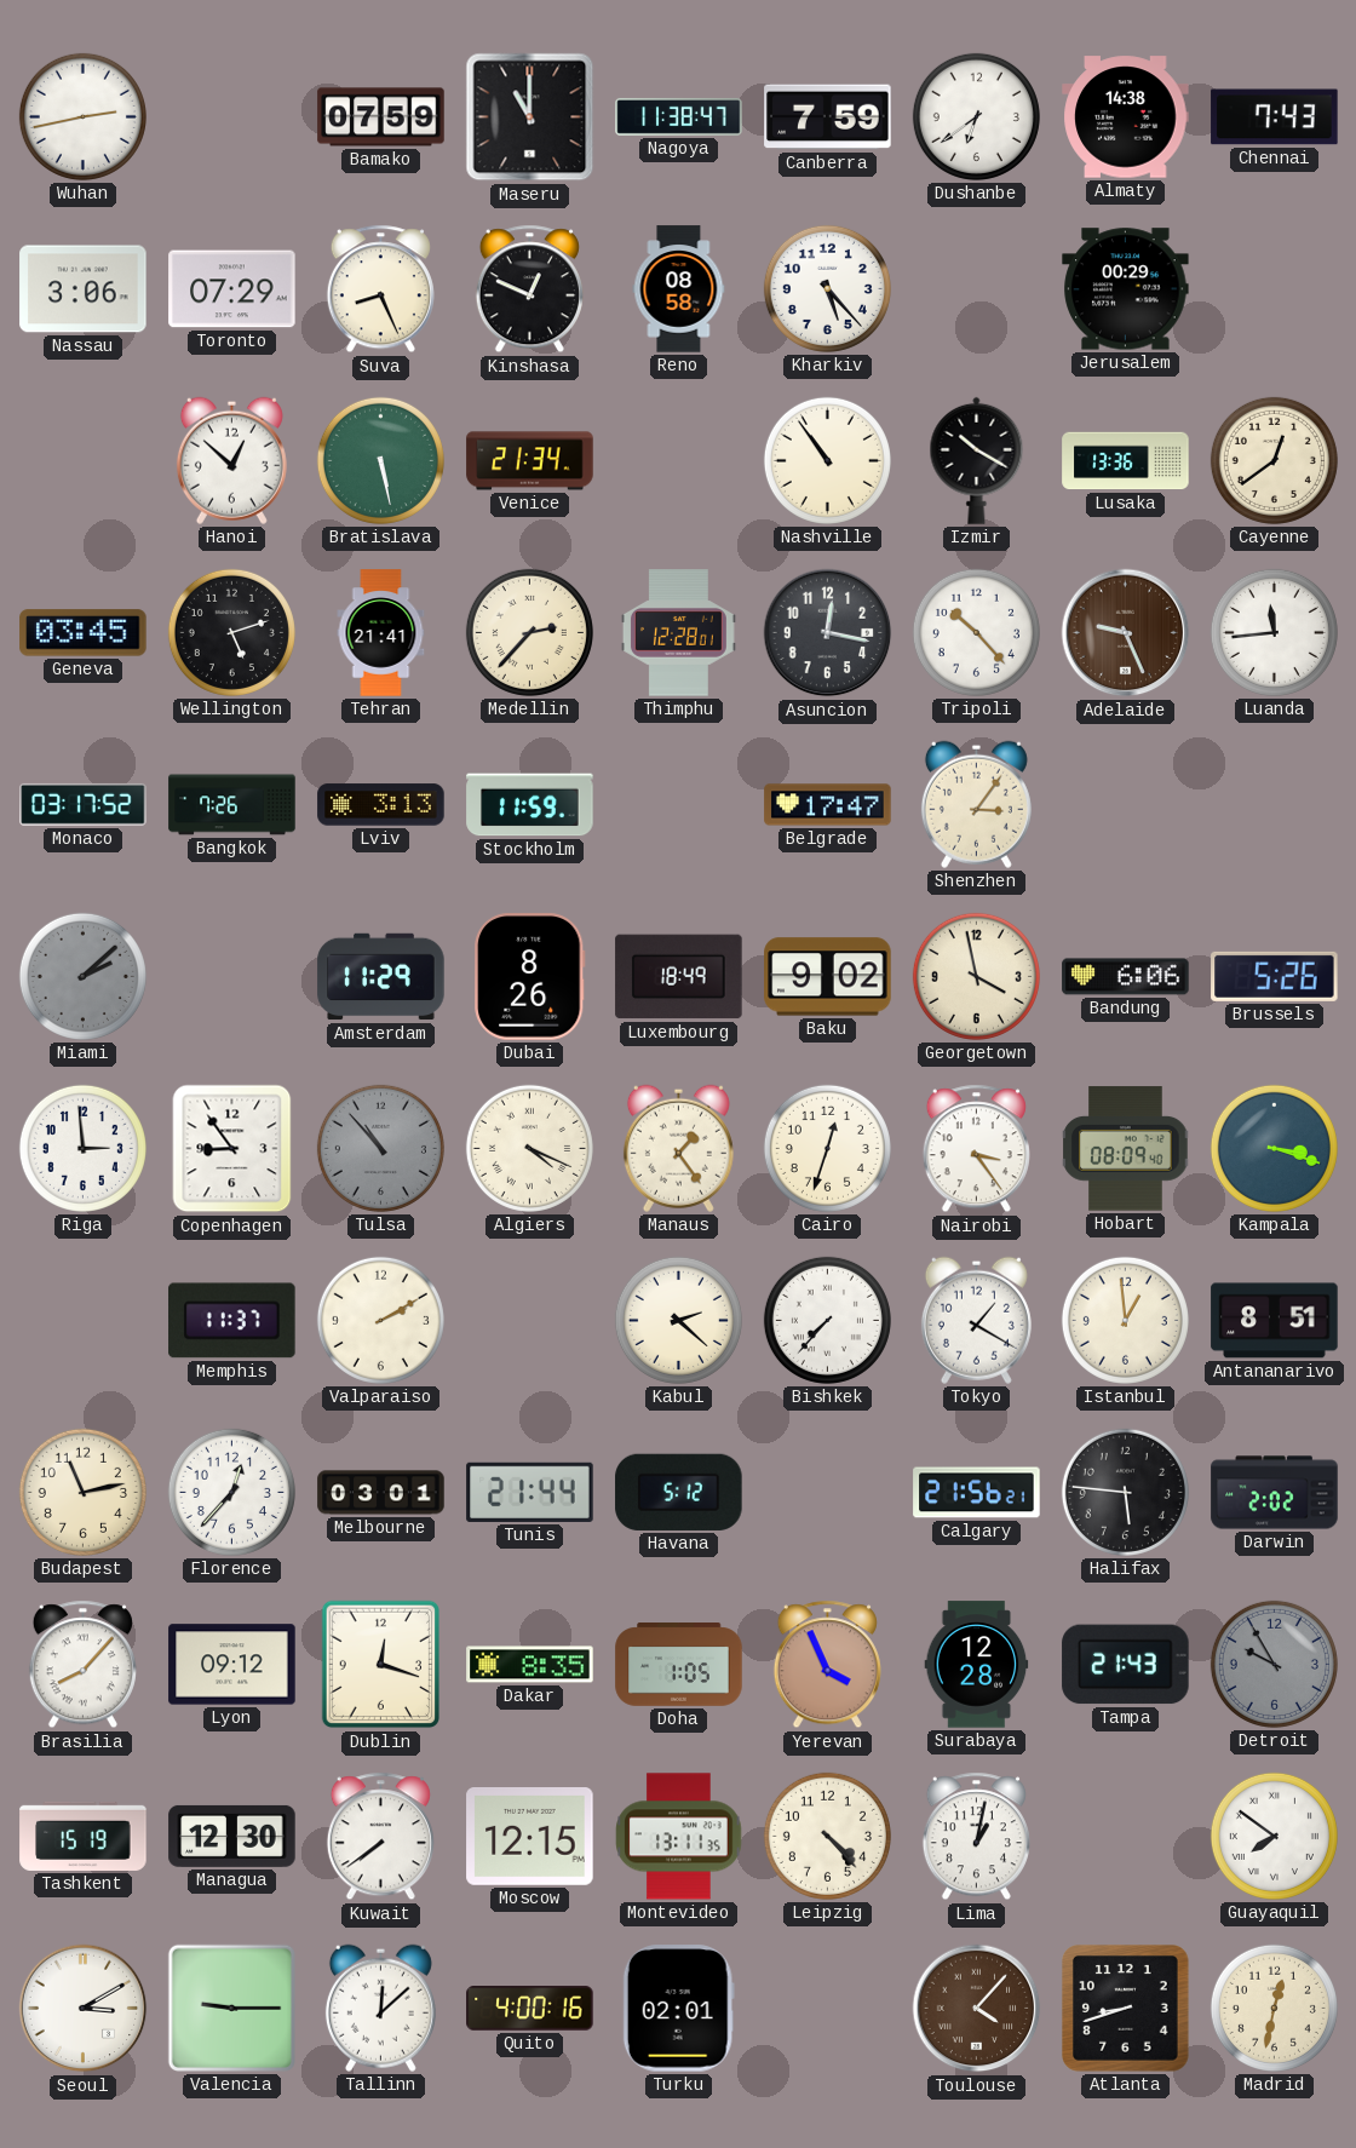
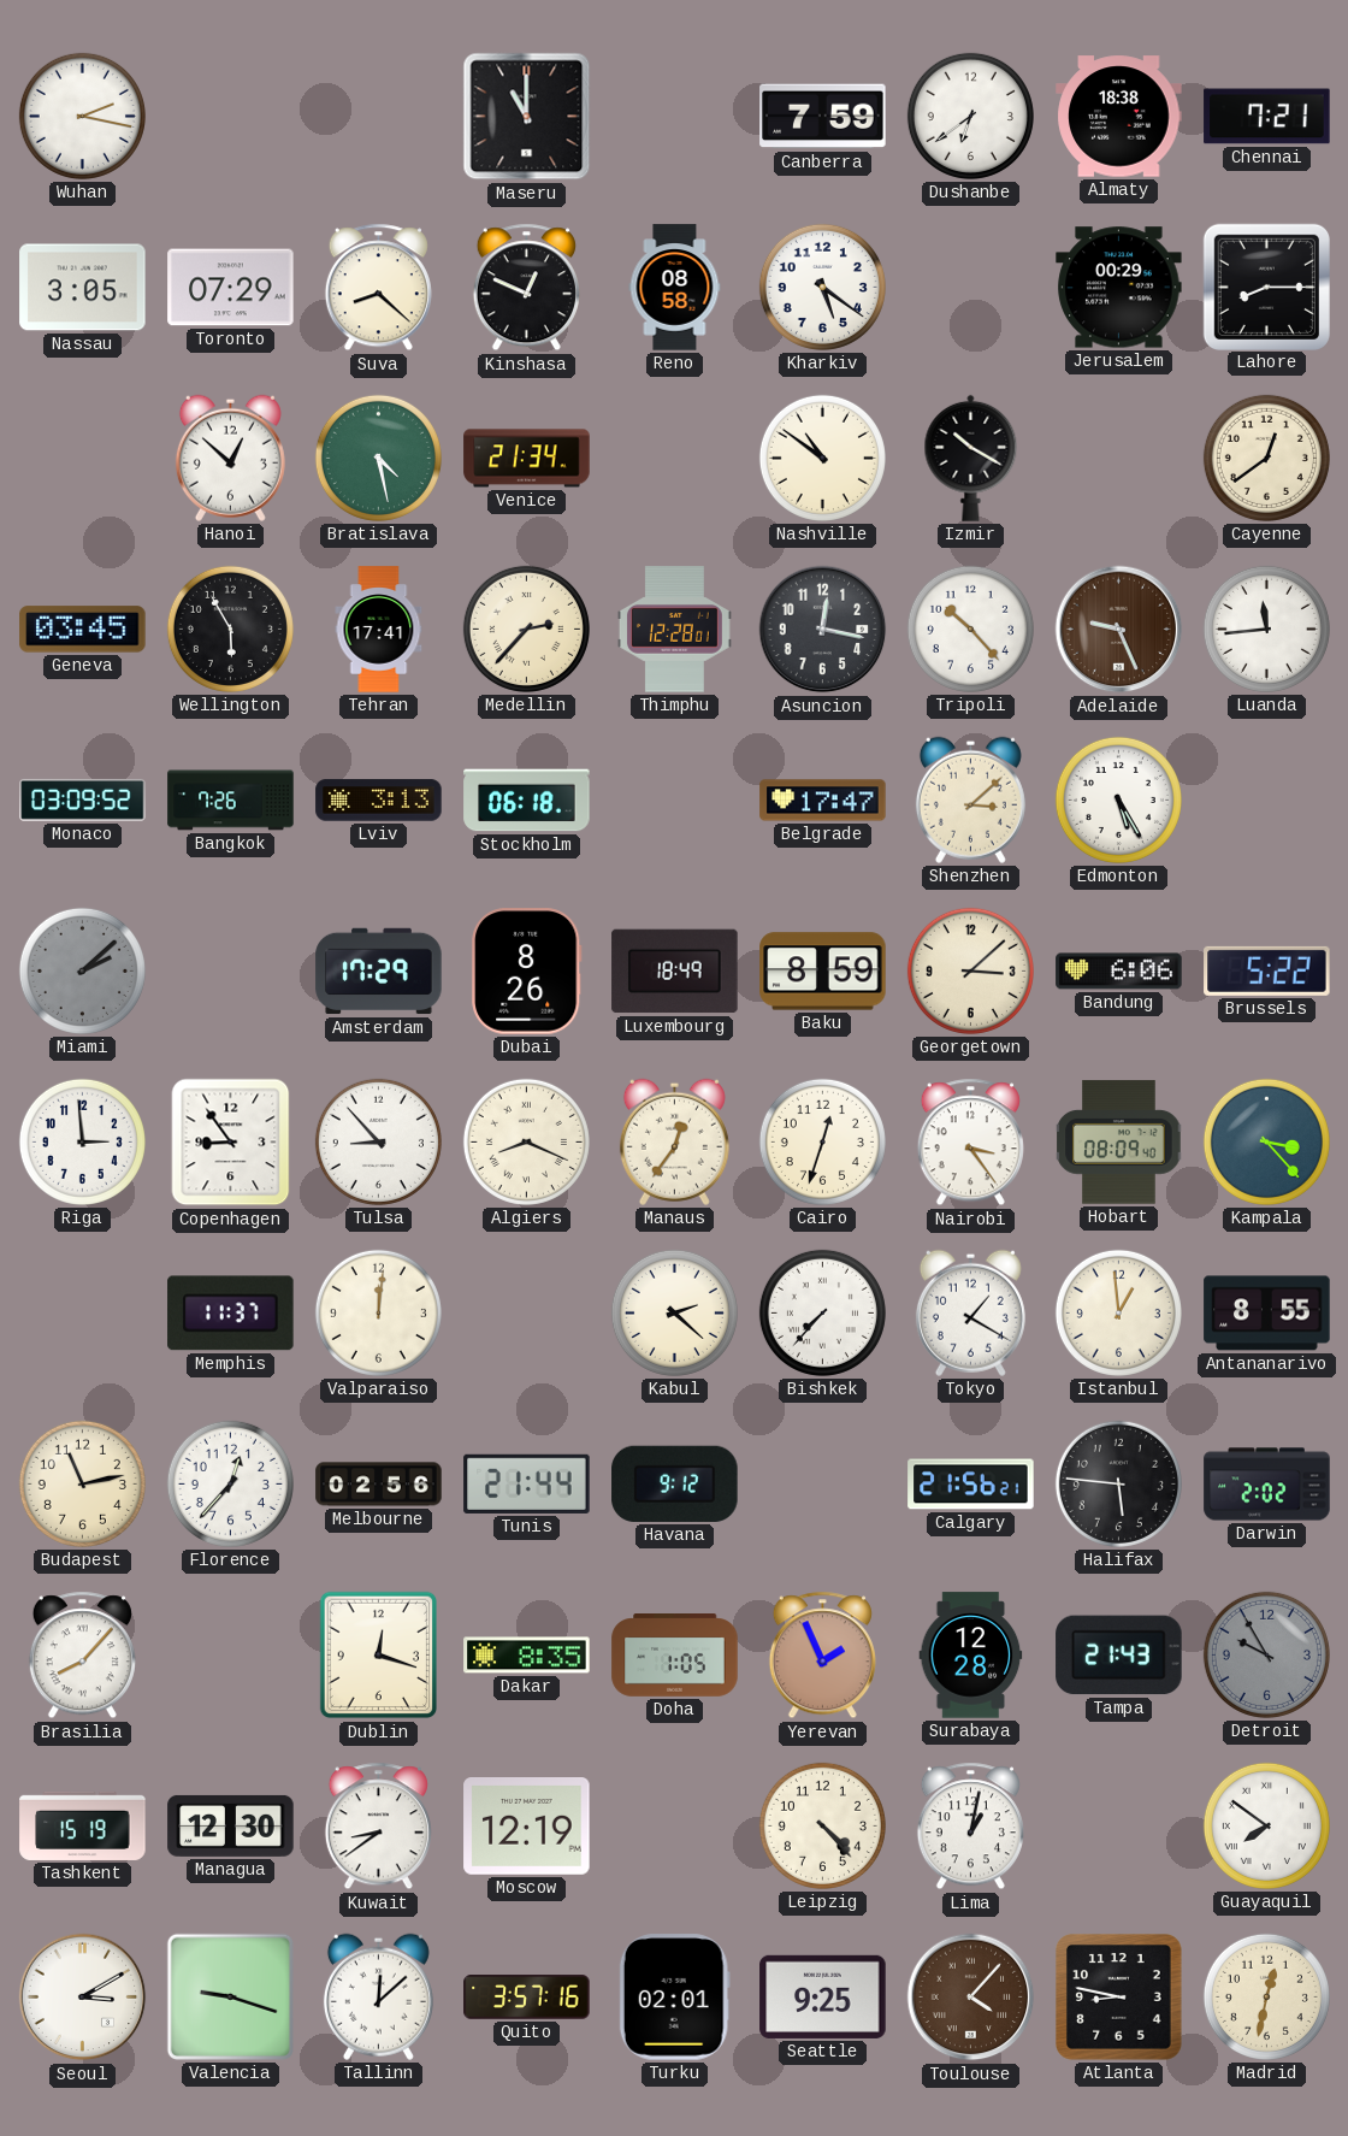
Wuhan: 2:43 -> 2:17 (82, 116)
Bamako: 07:59 -> none (381, 117)
Nagoya: 11:38 -> none (679, 116)
Almaty: 14:38 -> 18:38 (1119, 117)
Chennai: 7:43 -> 7:21 (1267, 117)
Nassau: 3:06 -> 3:05 (83, 288)
Suva: 8:26 -> 8:22 (378, 288)
Kharkiv: 5:23 -> 5:21 (822, 287)
Lahore: none -> 8:15 (1266, 287)
Bratislava: 5:28 -> 4:28 (378, 458)
Nashville: 10:54 -> 10:51 (822, 458)
Lusaka: 13:36 -> none (1126, 461)
Wellington: 5:12 -> 5:55 (230, 629)
Tehran: 21:41 -> 17:41 (379, 630)
Monaco: 03:17 -> 03:09 (83, 799)
Stockholm: 11:59 -> 06:18 (527, 801)
Shenzhen: 3:06 -> 3:08 (970, 799)
Edmonton: none -> 5:25 (1118, 799)
Amsterdam: 11:29 -> 17:29 (379, 972)
Baku: 9:02 -> 8:59 (823, 972)
Georgetown: 3:58 -> 3:08 (970, 970)
Brussels: 5:26 -> 5:22 (1267, 970)
Tulsa: 10:53 -> 8:53 (378, 1141)
Tulsa dial: grey -> white (378, 1141)
Algiers: 4:19 -> 8:19 (526, 1141)
Manaus: 1:24 -> 12:36 (674, 1141)
Kampala: 3:18 -> 3:23 (1266, 1141)
Valparaiso: 2:10 -> 12:01 (378, 1312)
Antananarivo: 8:51 -> 8:55 (1267, 1314)
Melbourne: 03:01 -> 02:56 (379, 1485)
Havana: 5:12 -> 9:12 (675, 1483)
Lyon: 09:12 -> none (232, 1665)
Yerevan: 3:56 -> 1:56 (822, 1656)
Kuwait: 7:39 -> 8:39 (378, 1827)
Moscow: 12:15 -> 12:19 (527, 1827)
Montevideo: 13:11 -> none (679, 1837)
Valencia: 9:15 -> 9:18 (230, 1996)
Quito: 4:00 -> 3:57 (527, 1998)
Seattle: none -> 9:25 (823, 1996)
Atlanta: 8:42 -> 8:47 (1119, 1998)
